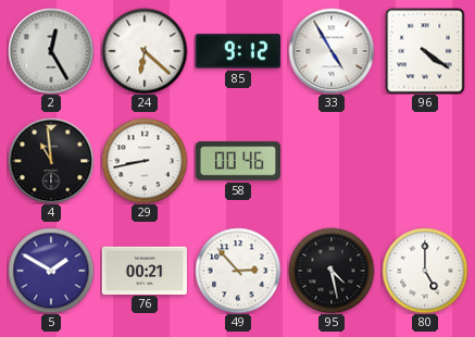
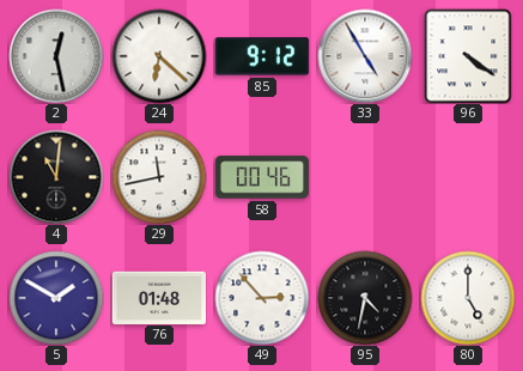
2: 12:25 -> 12:28 (56, 56)
4: 10:59 -> 11:01 (56, 177)
29: 8:43 -> 11:43 (159, 177)
76: 00:21 -> 01:48 (158, 297)
95: 4:28 -> 4:32 (365, 298)
